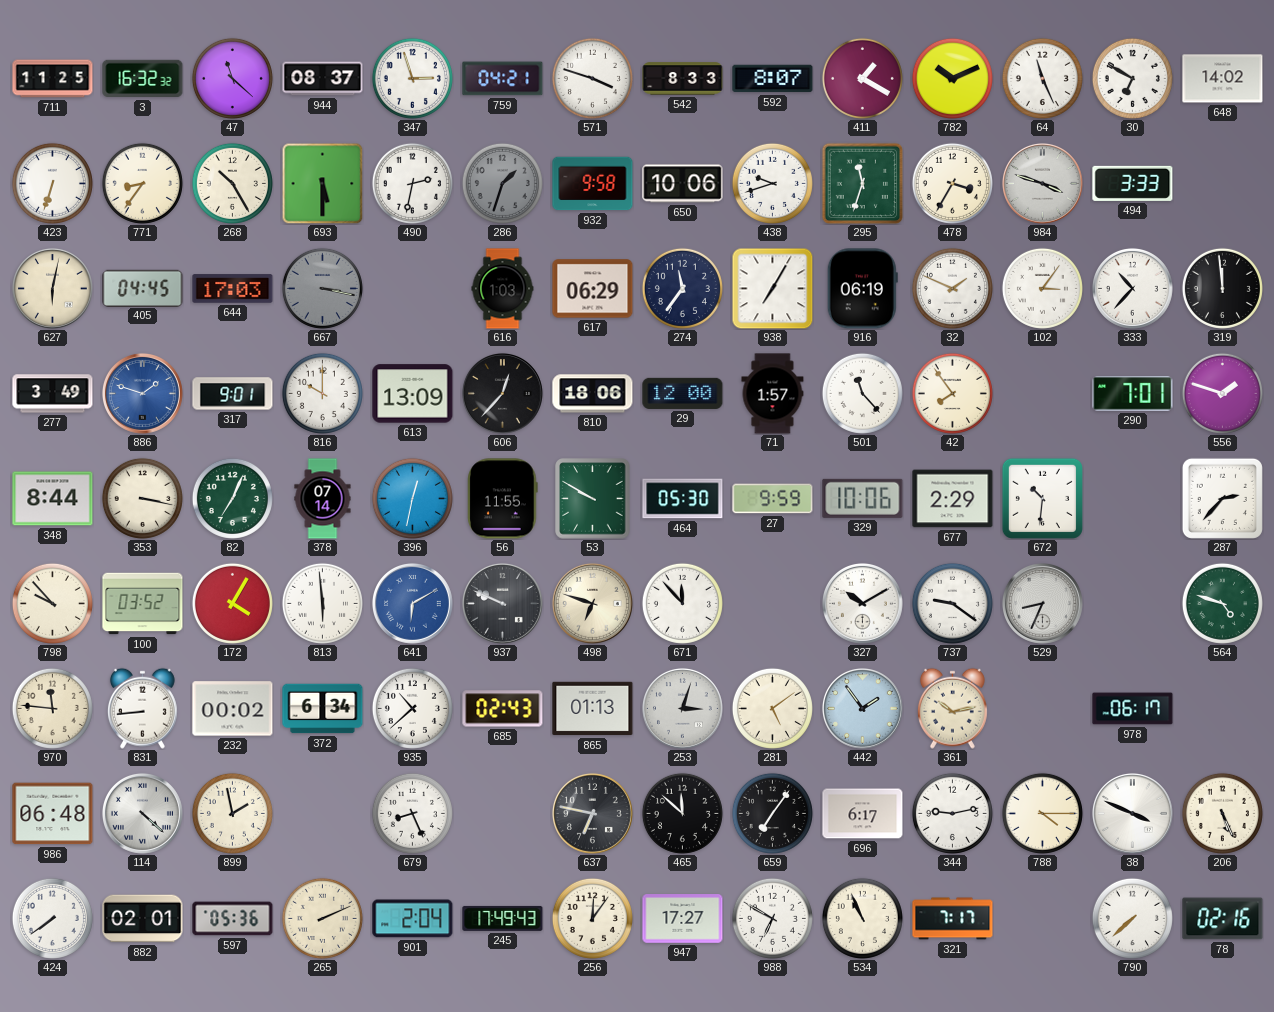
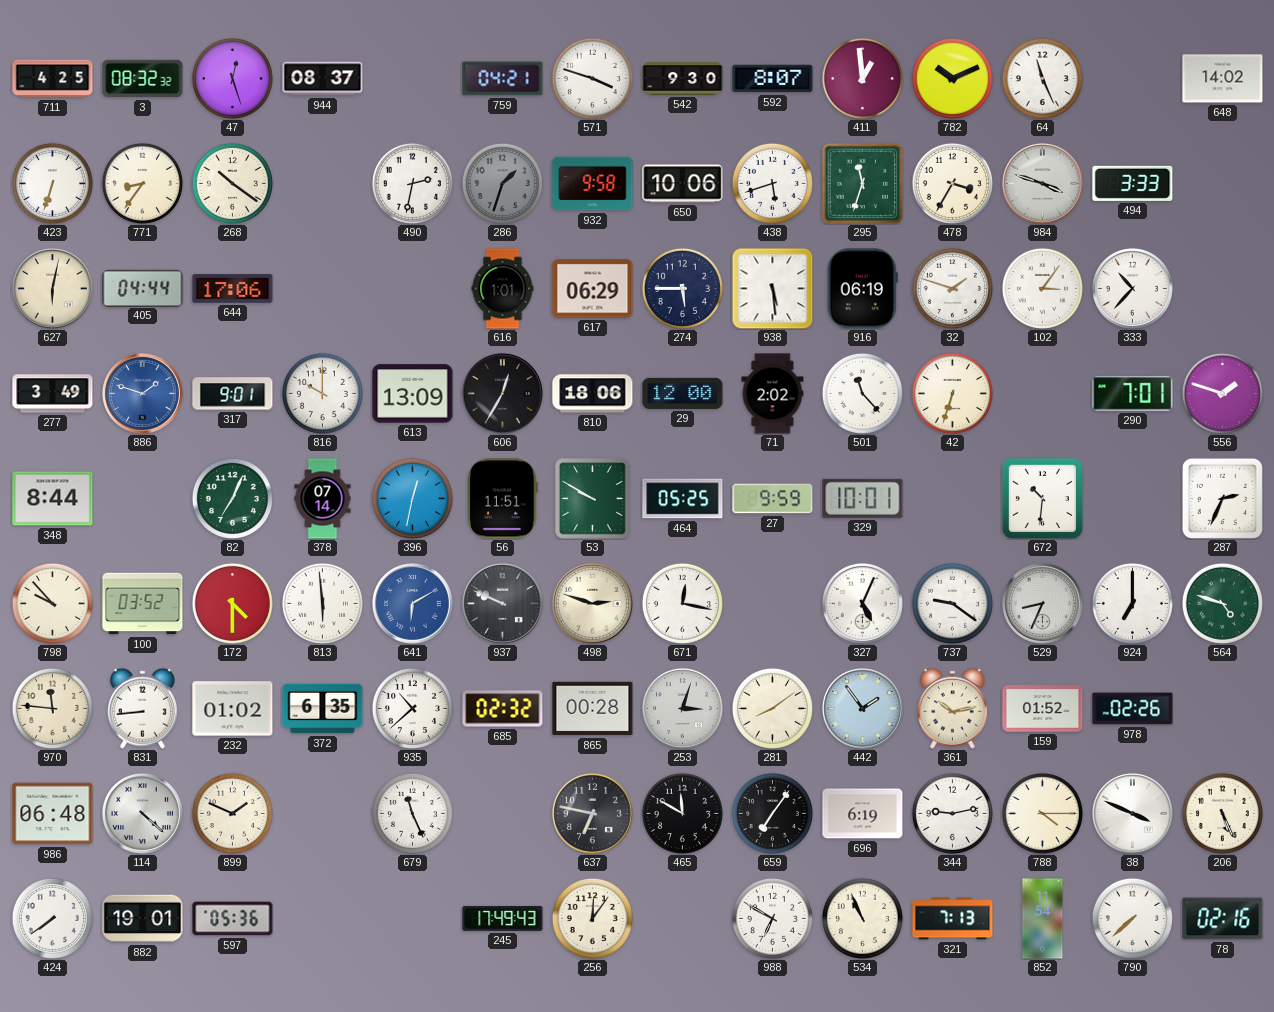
711: 11:25 -> 4:25 (53, 79)
3: 16:32 -> 08:32 (143, 79)
47: 11:22 -> 12:27 (232, 78)
347: 2:57 -> none (412, 78)
542: 8:33 -> 9:30 (683, 79)
411: 1:20 -> 12:59 (862, 78)
30: 6:50 -> none (1132, 78)
268: 10:25 -> 10:21 (232, 183)
693: 5:30 -> none (322, 183)
438: 9:42 -> 5:42 (772, 183)
405: 04:45 -> 04:44 (143, 288)
644: 17:03 -> 17:06 (233, 289)
667: 3:17 -> none (322, 288)
616: 1:03 -> 1:01 (503, 289)
274: 11:36 -> 5:45 (682, 288)
938: 7:05 -> 5:29 (772, 288)
32: 1:49 -> 1:48 (952, 288)
319: 11:59 -> none (1222, 288)
606: 12:37 -> 12:35 (502, 393)
71: 1:57 -> 2:02 (773, 394)
42: 7:54 -> 6:33 (952, 393)
353: 3:17 -> none (142, 498)
56: 11:55 -> 11:51 (503, 499)
464: 05:30 -> 05:25 (683, 499)
329: 10:06 -> 10:01 (863, 498)
677: 2:29 -> none (953, 499)
287: 2:37 -> 2:34 (1222, 498)
172: 4:05 -> 4:30 (232, 603)
498: 6:48 -> 2:48 (592, 603)
671: 11:53 -> 12:17 (682, 603)
327: 10:10 -> 5:04 (862, 603)
924: none -> 7:00 (1132, 603)
232: 00:02 -> 01:02 (233, 709)
372: 6:34 -> 6:35 (323, 709)
685: 02:43 -> 02:32 (503, 709)
865: 01:13 -> 00:28 (593, 709)
281: 5:09 -> 8:09 (772, 708)
159: none -> 01:52 (1043, 709)
978: 06:17 -> 02:26 (1133, 709)
899: 1:58 -> 1:49 (232, 813)
679: 8:26 -> 11:26 (412, 813)
465: 11:52 -> 11:50 (682, 813)
696: 6:17 -> 6:19 (863, 814)
882: 02:01 -> 19:01 (143, 919)
265: 2:11 -> none (322, 918)
901: 2:04 -> none (413, 919)
947: 17:27 -> none (683, 919)
321: 7:17 -> 7:13 (953, 919)
852: none -> 11:54 (1043, 919)
